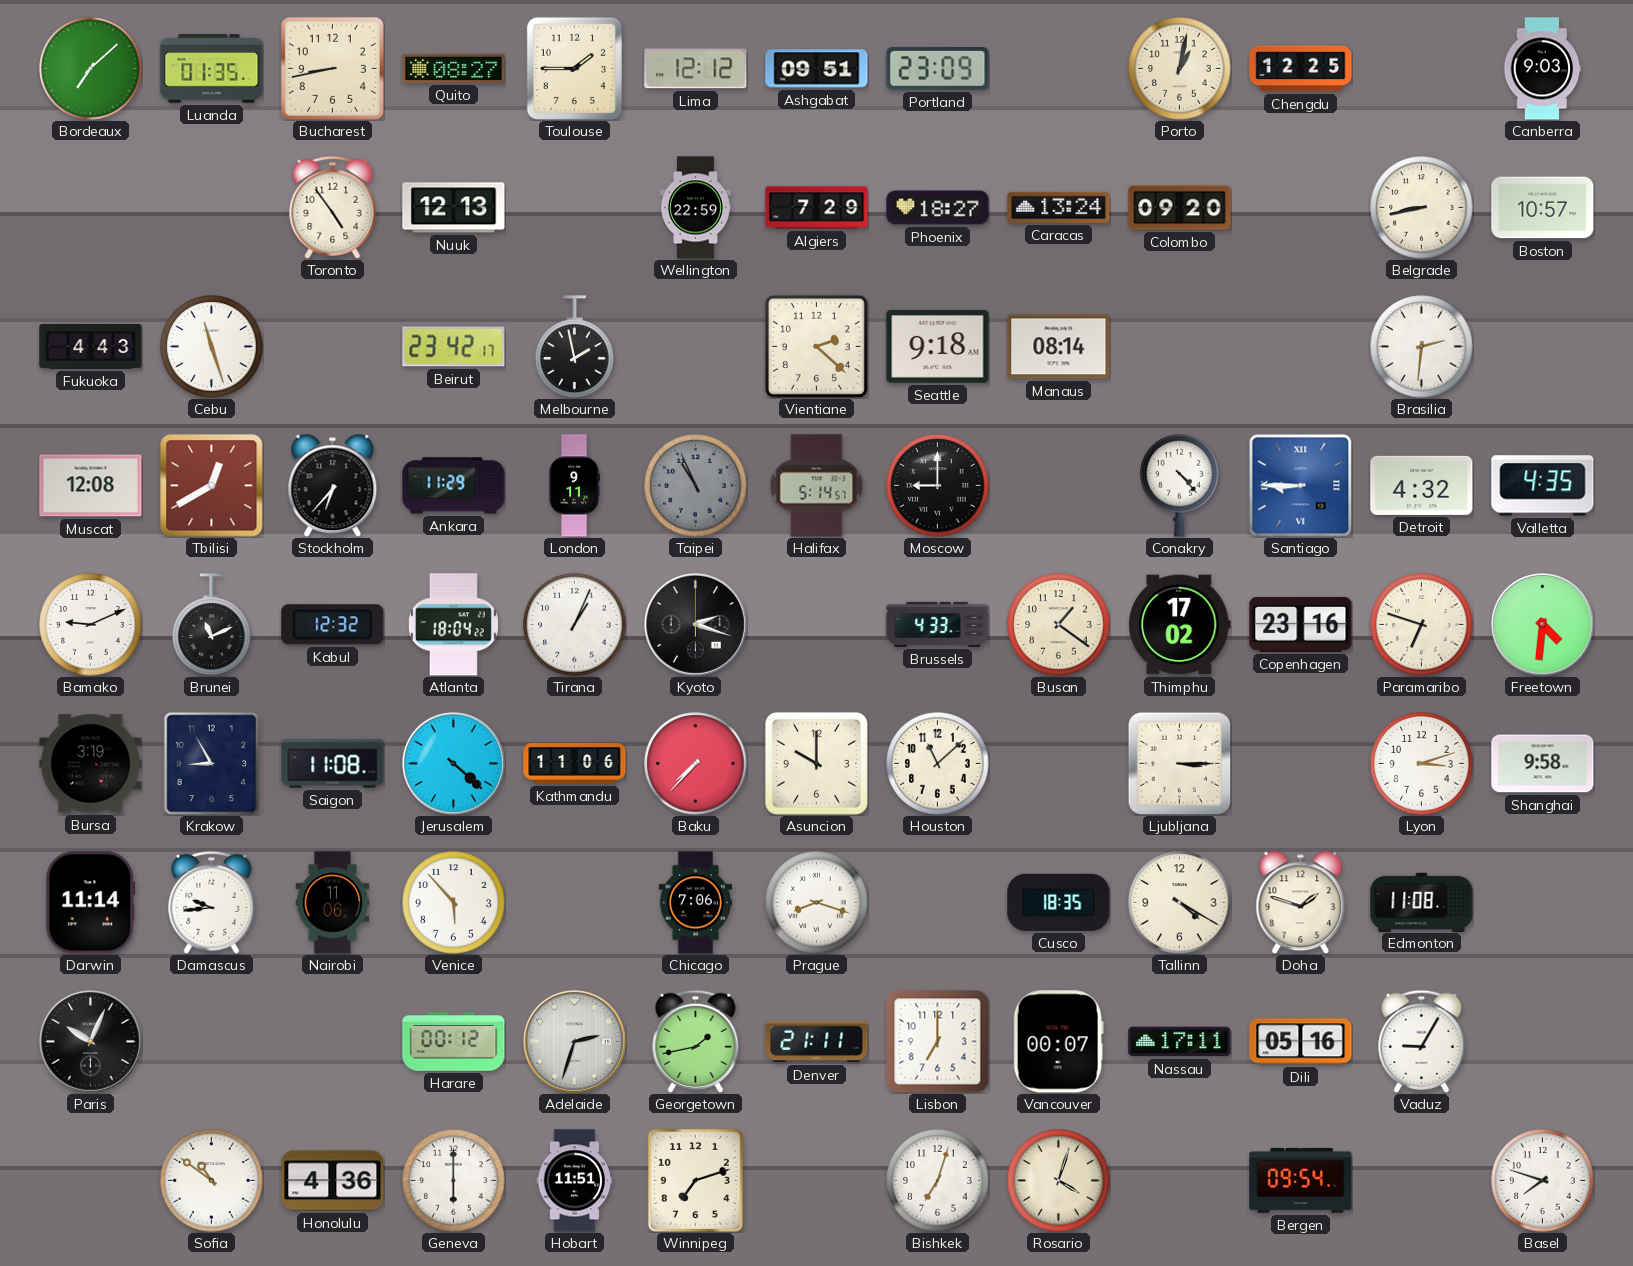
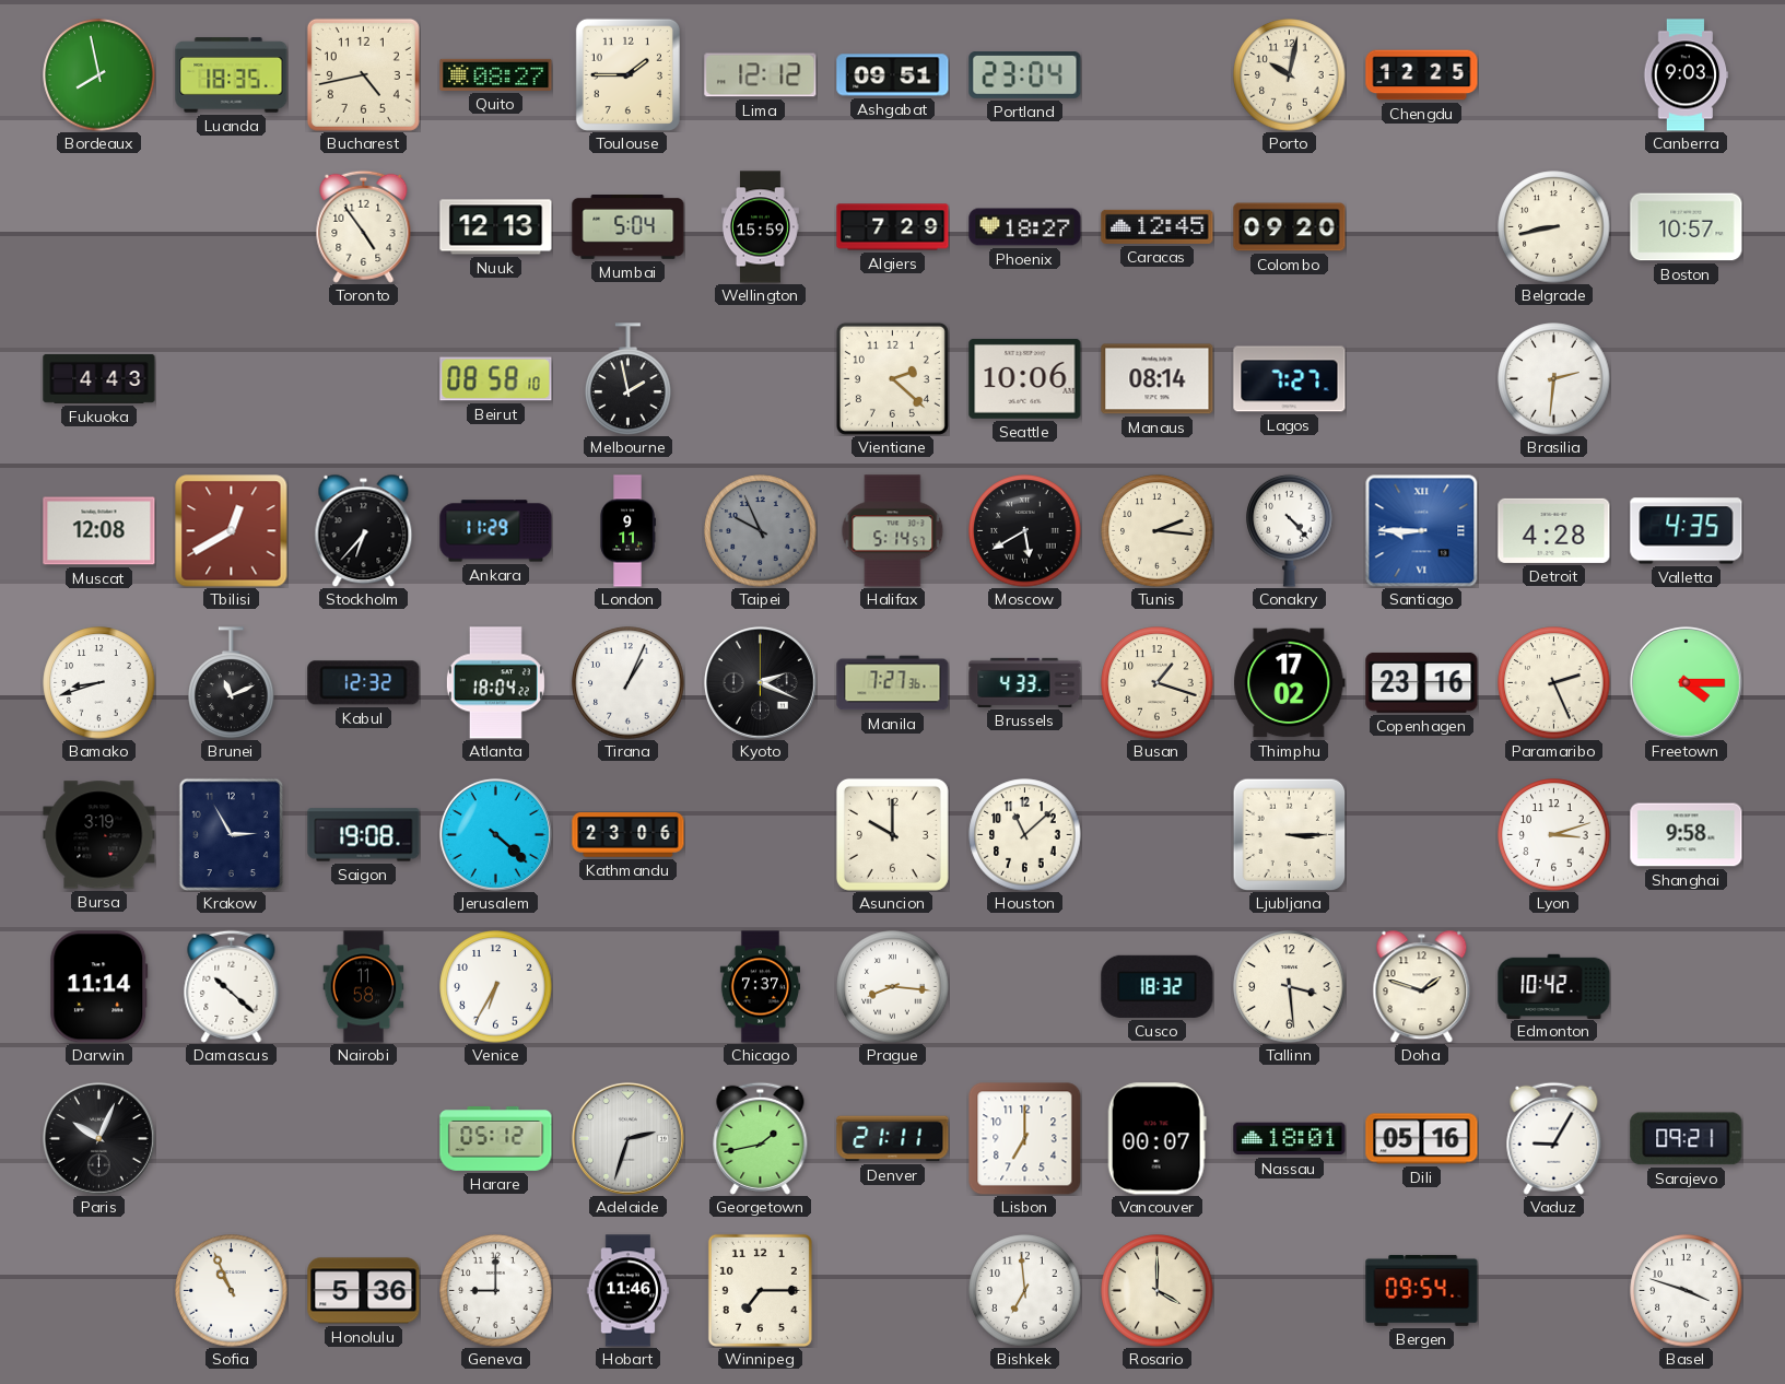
Bordeaux: 7:08 -> 7:58 (99, 75)
Luanda: 01:35 -> 18:35 (232, 75)
Bucharest: 8:43 -> 4:43 (363, 74)
Portland: 23:09 -> 23:04 (1025, 75)
Porto: 1:02 -> 10:02 (1290, 75)
Mumbai: none -> 5:04 (629, 227)
Wellington: 22:59 -> 15:59 (761, 227)
Caracas: 13:24 -> 12:45 (1158, 226)
Cebu: 11:27 -> none (212, 347)
Beirut: 23:42 -> 08:58 (496, 379)
Seattle: 9:18 -> 10:06 (1025, 378)
Lagos: none -> 7:27 (1290, 379)
Taipei: 10:56 -> 9:56 (761, 531)
Moscow: 9:00 -> 5:40 (1025, 531)
Tunis: none -> 2:16 (1158, 531)
Detroit: 4:32 -> 4:28 (1554, 530)
Bamako: 9:11 -> 8:42 (99, 683)
Kyoto: 2:18 -> 2:19 (760, 682)
Manila: none -> 7:27 (893, 683)
Busan: 1:21 -> 1:18 (1158, 683)
Paramaribo: 6:48 -> 2:26 (1554, 683)
Freetown: 4:31 -> 4:15 (1686, 682)
Krakow: 8:55 -> 2:55 (232, 834)
Saigon: 11:08 -> 19:08 (364, 835)
Kathmandu: 11:06 -> 23:06 (629, 835)
Baku: 7:37 -> none (696, 764)
Damascus: 9:44 -> 10:22 (232, 986)
Nairobi: 11:06 -> 11:58 (364, 987)
Venice: 5:53 -> 6:35 (496, 987)
Chicago: 7:06 -> 7:37 (760, 987)
Prague: 8:18 -> 8:16 (893, 987)
Cusco: 18:35 -> 18:32 (1158, 986)
Tallinn: 4:20 -> 3:29 (1290, 987)
Edmonton: 11:08 -> 10:42 (1554, 986)
Harare: 00:12 -> 05:12 (496, 1139)
Nassau: 17:11 -> 18:01 (1290, 1139)
Sarajevo: none -> 09:21 (1687, 1139)
Sofia: 10:51 -> 10:56 (232, 1291)
Honolulu: 4:36 -> 5:36 (364, 1291)
Geneva: 6:00 -> 9:00 (496, 1291)
Hobart: 11:51 -> 11:46 (629, 1291)
Winnipeg: 7:12 -> 7:15 (760, 1290)
Bishkek: 7:03 -> 6:59 (1025, 1291)
Rosario: 4:03 -> 4:00 (1158, 1291)
Basel: 7:48 -> 3:48 (1687, 1291)
